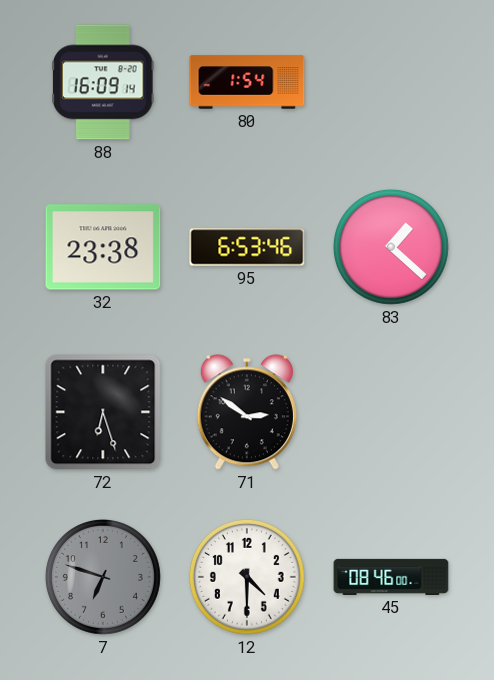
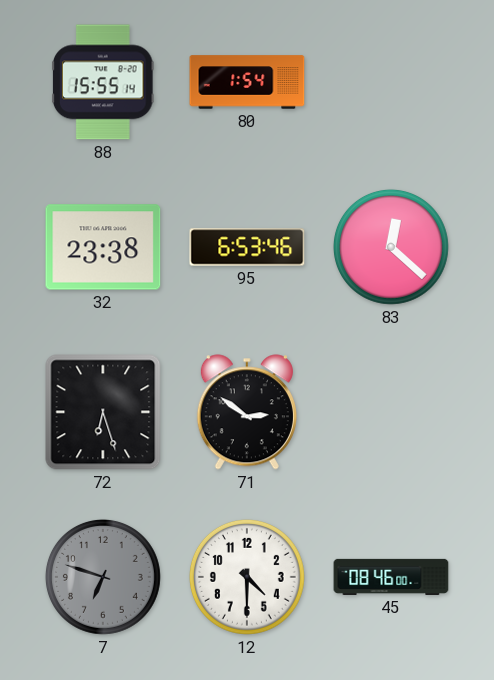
88: 16:09 -> 15:55 (104, 82)
83: 1:22 -> 12:22 (391, 247)
